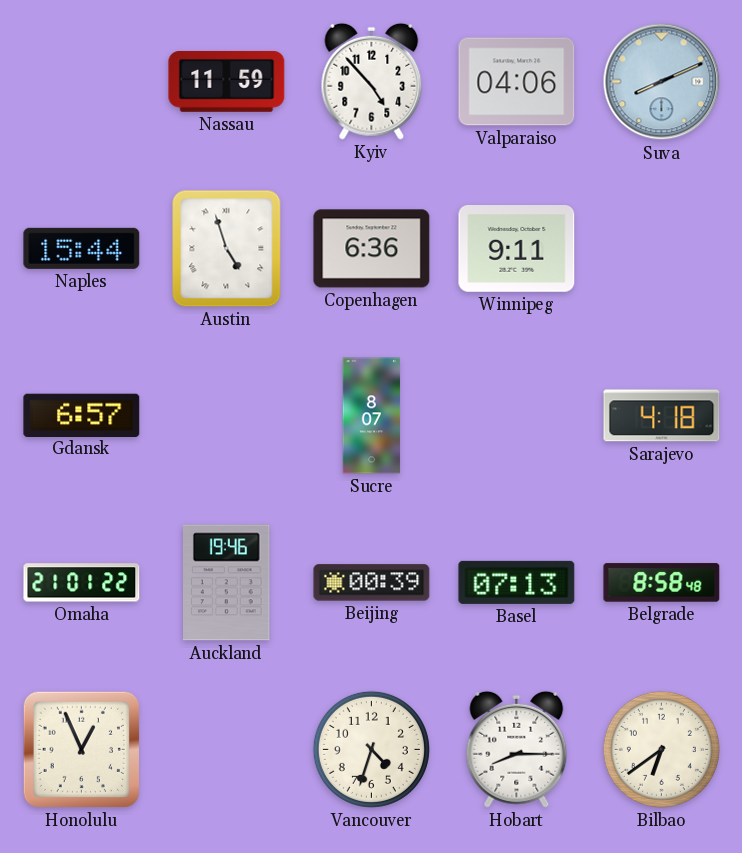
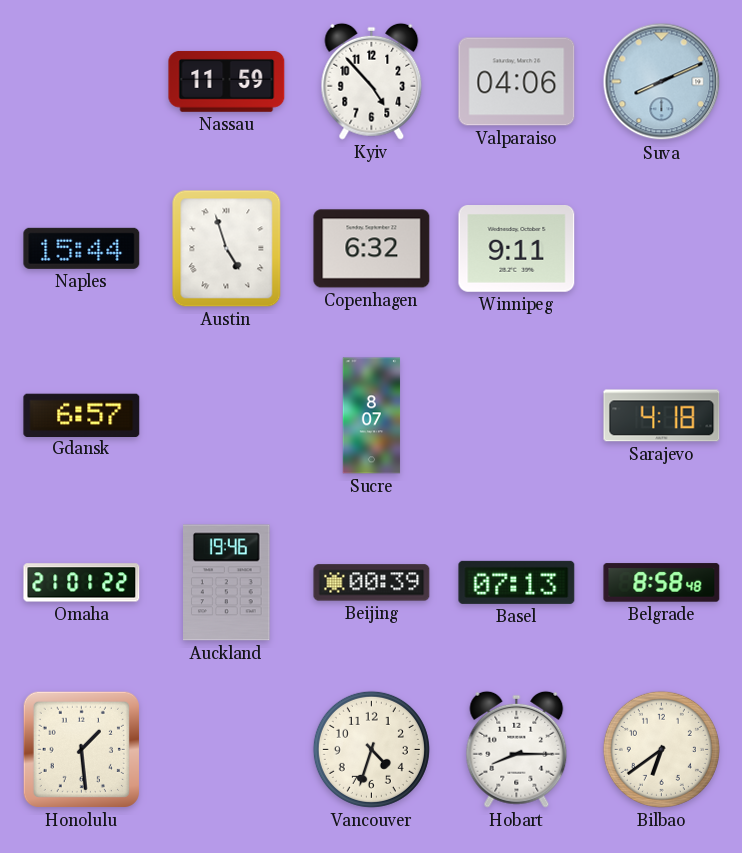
Copenhagen: 6:36 -> 6:32 (372, 249)
Honolulu: 12:56 -> 1:29 (81, 749)
